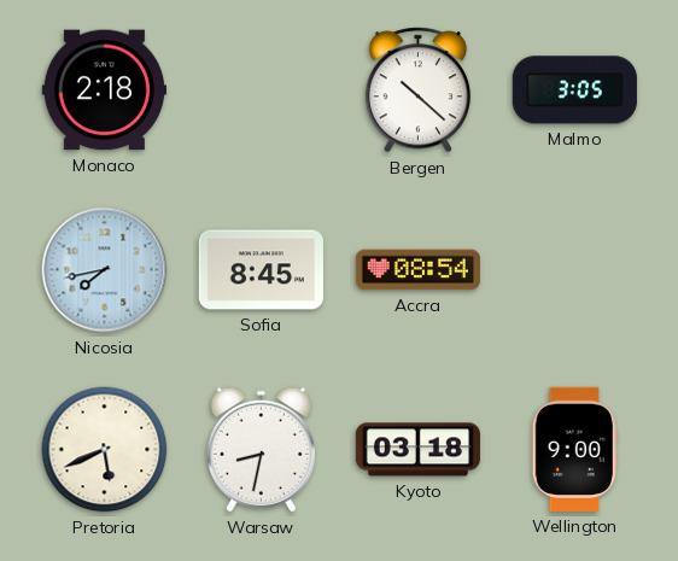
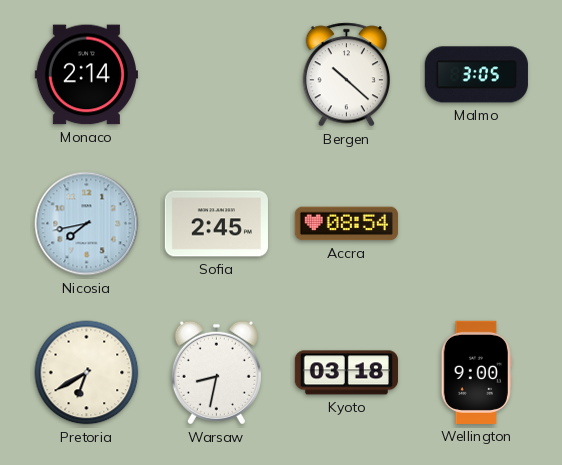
Monaco: 2:18 -> 2:14 (86, 75)
Sofia: 8:45 -> 2:45 (216, 224)
Pretoria: 5:41 -> 6:40 (87, 373)
